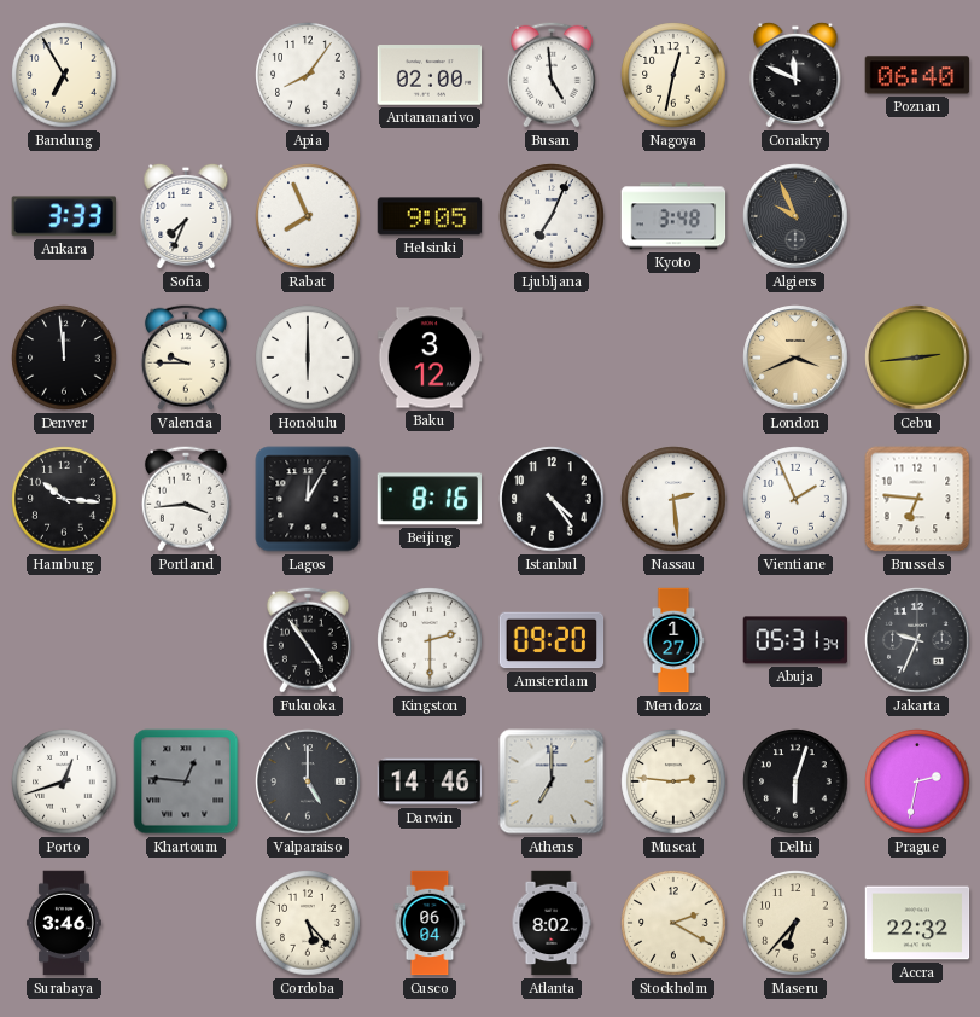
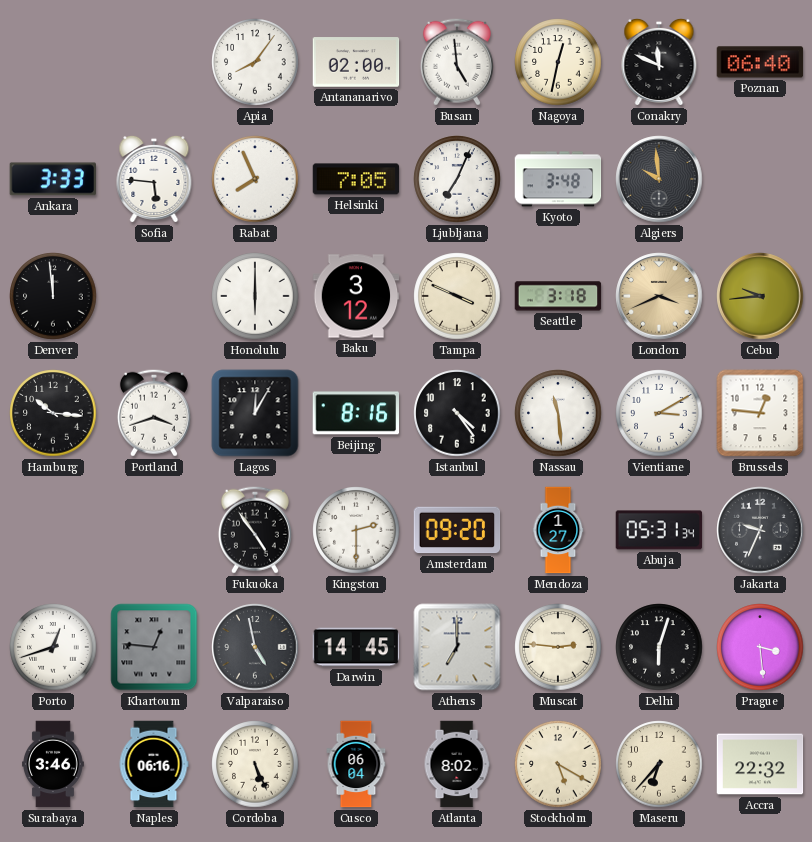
Bandung: 6:55 -> none (64, 75)
Sofia: 7:34 -> 5:46 (154, 179)
Helsinki: 9:05 -> 7:05 (356, 179)
Algiers: 9:56 -> 9:59 (659, 179)
Valencia: 9:45 -> none (186, 358)
Tampa: none -> 3:49 (457, 296)
Seattle: none -> 3:18 (558, 296)
Cebu: 2:44 -> 9:44 (760, 296)
Portland: 3:44 -> 3:42 (154, 413)
Nassau: 2:29 -> 11:29 (558, 413)
Vientiane: 1:56 -> 3:10 (659, 413)
Brussels: 6:46 -> 12:46 (760, 413)
Valparaiso: 5:00 -> 4:58 (255, 647)
Darwin: 14:46 -> 14:45 (356, 647)
Prague: 2:32 -> 3:29 (760, 647)
Naples: none -> 06:16 (154, 764)
Cordoba: 5:23 -> 5:26 (255, 764)
Stockholm: 2:20 -> 5:20 (558, 764)
